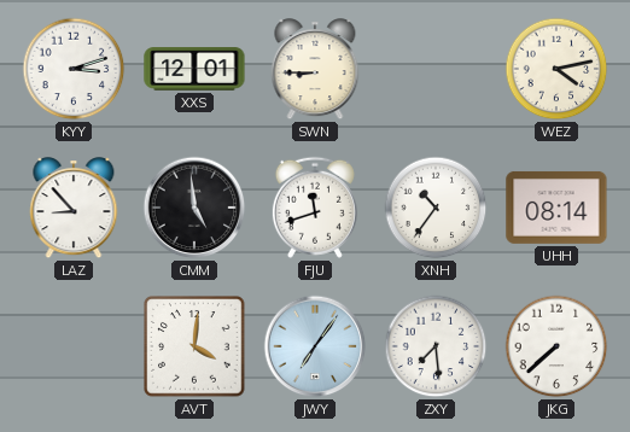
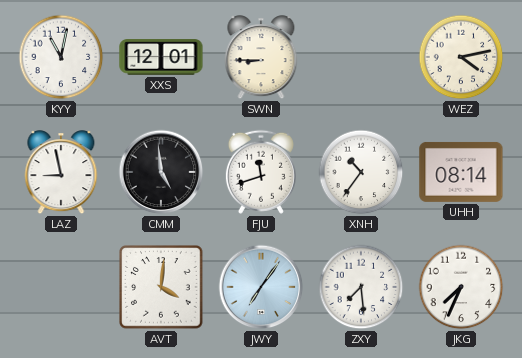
KYY: 3:12 -> 11:02 (61, 57)
LAZ: 8:53 -> 8:58 (61, 173)
JKG: 7:38 -> 7:34 (461, 287)
